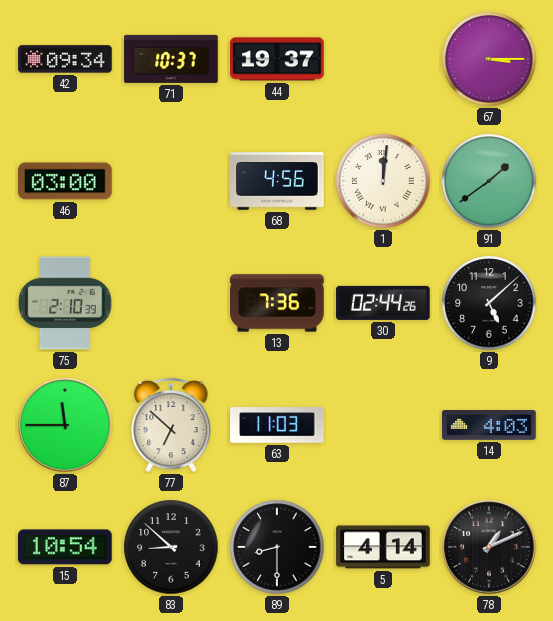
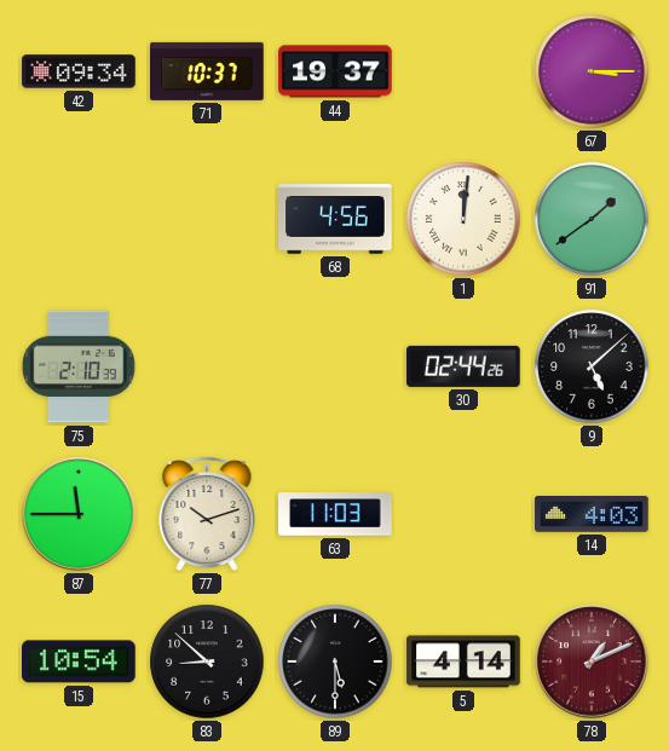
46: 03:00 -> none (65, 181)
13: 7:36 -> none (277, 303)
77: 6:52 -> 10:12 (207, 514)
89: 8:30 -> 5:30 (335, 662)
78 dial: black -> burgundy (592, 662)
